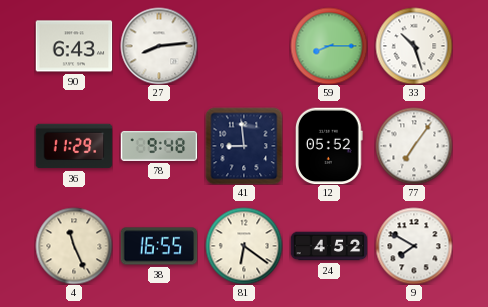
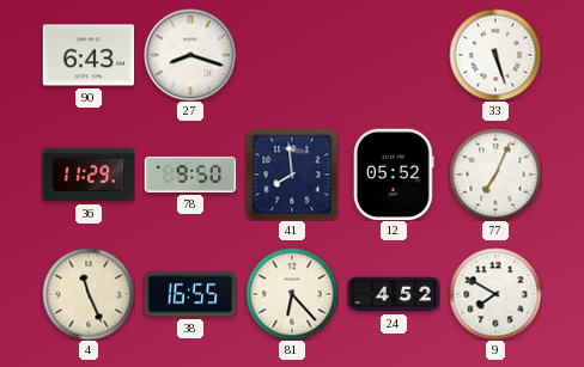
27: 8:14 -> 8:18 (190, 55)
59: 8:15 -> none (329, 46)
33: 10:27 -> 5:27 (495, 55)
78: 9:48 -> 9:50 (190, 175)
41: 8:59 -> 7:59 (292, 175)
77: 7:06 -> 7:04 (495, 175)
81: 6:21 -> 6:23 (292, 294)
